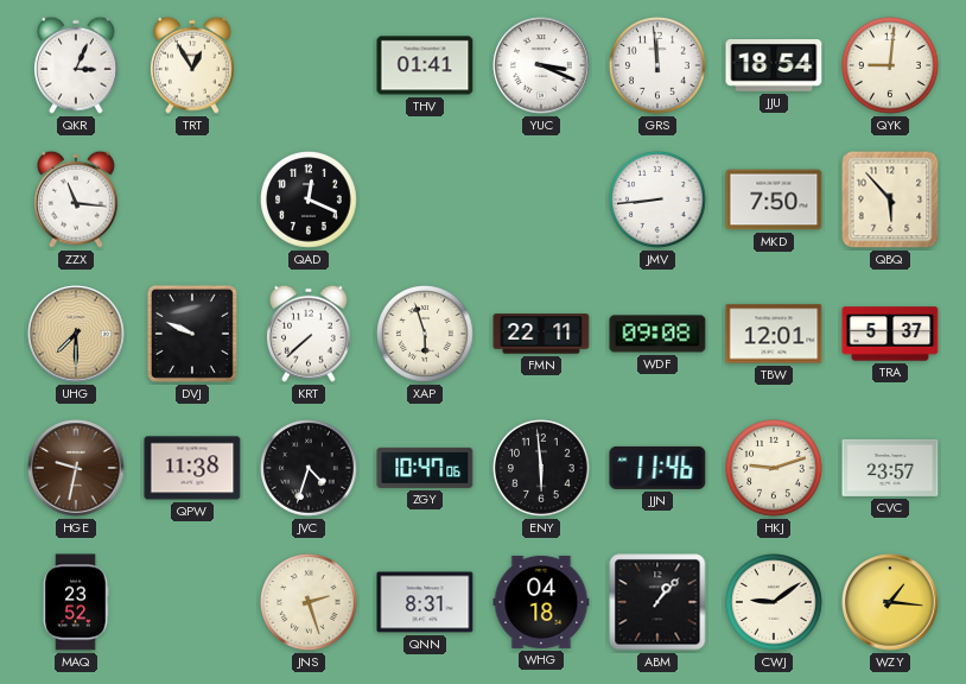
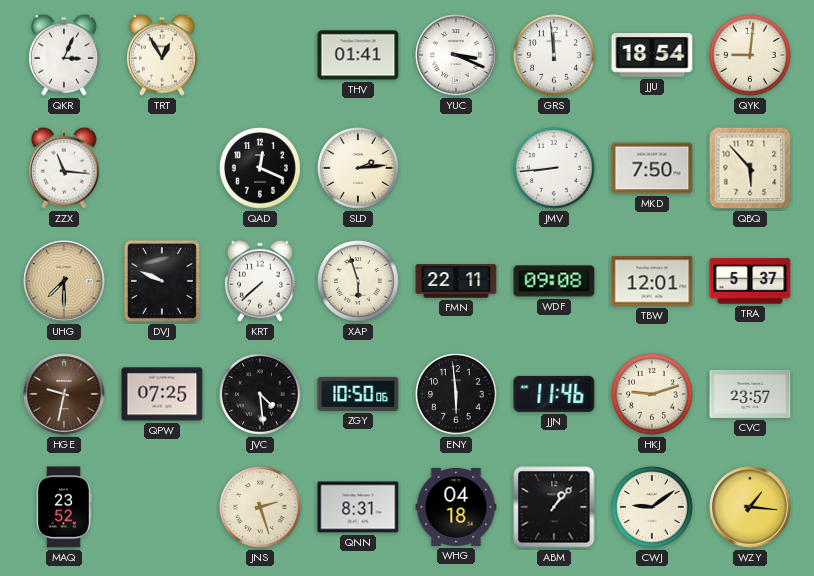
SLD: none -> 2:14 (359, 169)
QPW: 11:38 -> 07:25 (162, 394)
JVC: 4:33 -> 4:29 (261, 395)
ZGY: 10:47 -> 10:50 (358, 394)
